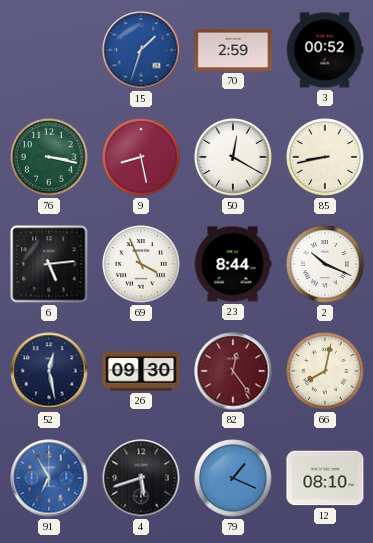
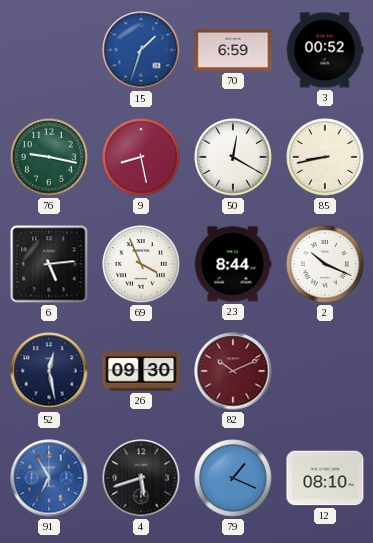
70: 2:59 -> 6:59 (233, 50)
76: 3:17 -> 9:17 (49, 157)
82: 12:24 -> 10:11 (233, 371)
66: 8:02 -> none (325, 371)
